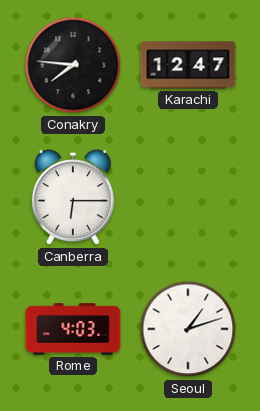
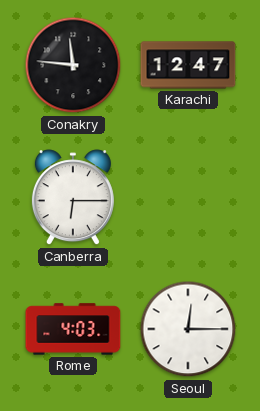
Conakry: 7:46 -> 11:46 (73, 65)
Seoul: 1:12 -> 12:15 (188, 329)
